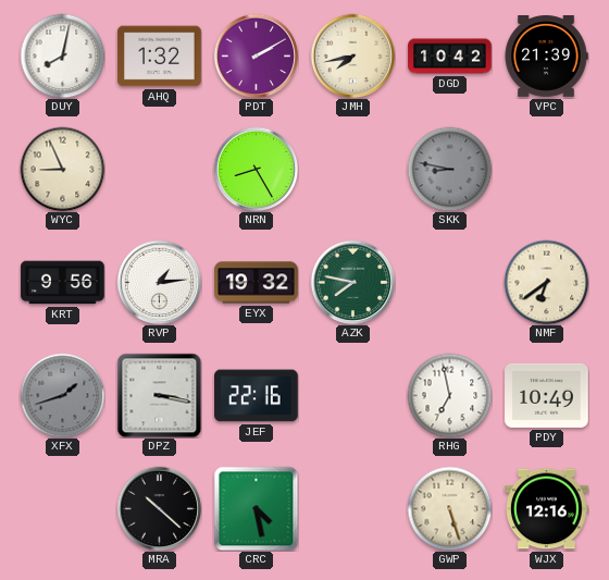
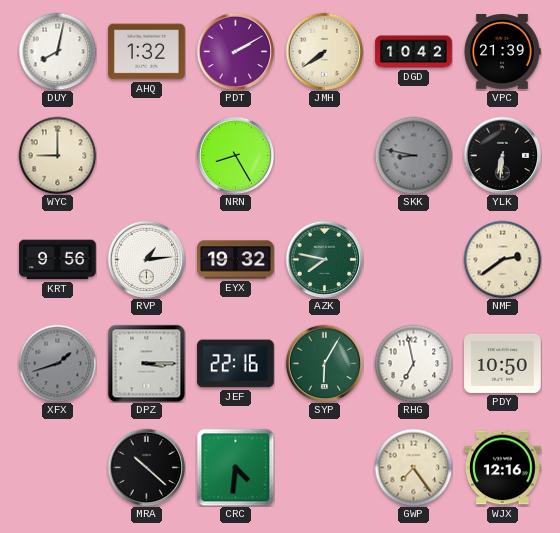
JMH: 7:43 -> 7:39 (324, 51)
WYC: 8:56 -> 9:00 (57, 155)
YLK: none -> 6:31 (502, 155)
NMF: 6:39 -> 2:39 (502, 259)
DPZ: 3:17 -> 3:15 (146, 363)
SYP: none -> 6:05 (324, 363)
PDY: 10:49 -> 10:50 (503, 363)
CRC: 4:28 -> 4:31 (235, 467)
GWP: 5:27 -> 7:24 (413, 467)
